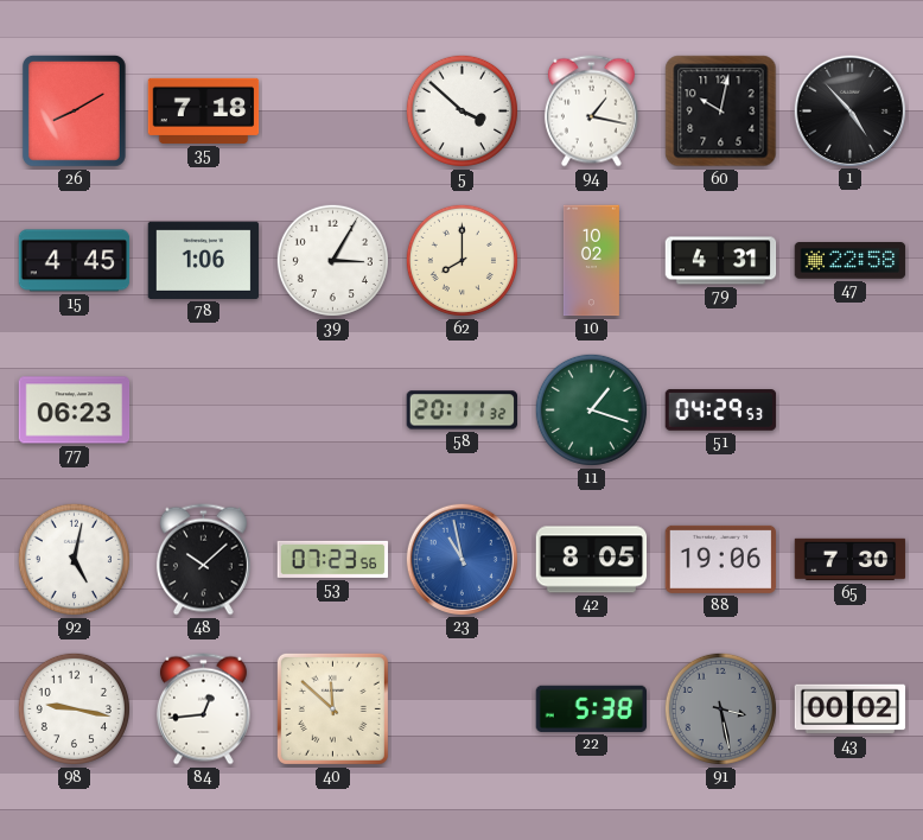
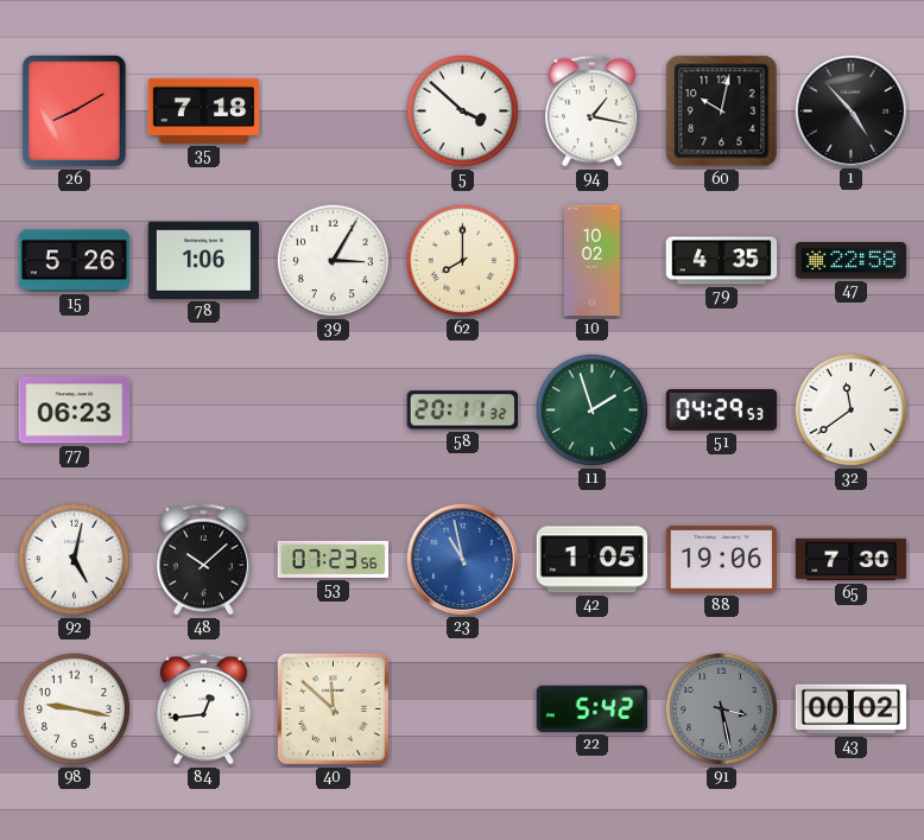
15: 4:45 -> 5:26 (75, 261)
79: 4:31 -> 4:35 (722, 261)
11: 1:18 -> 1:57 (591, 409)
32: none -> 11:39 (850, 409)
42: 8:05 -> 1:05 (593, 560)
22: 5:38 -> 5:42 (593, 708)
